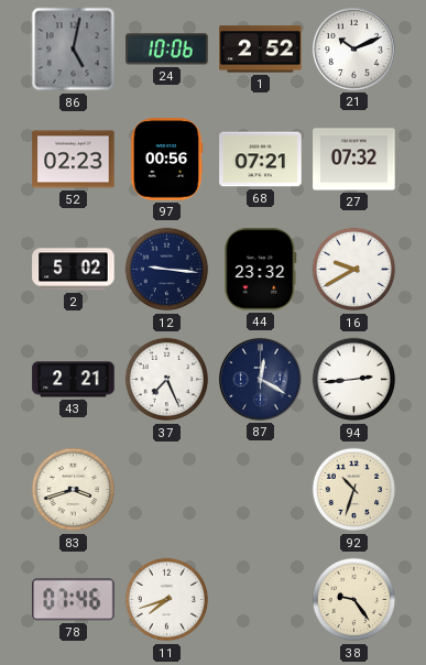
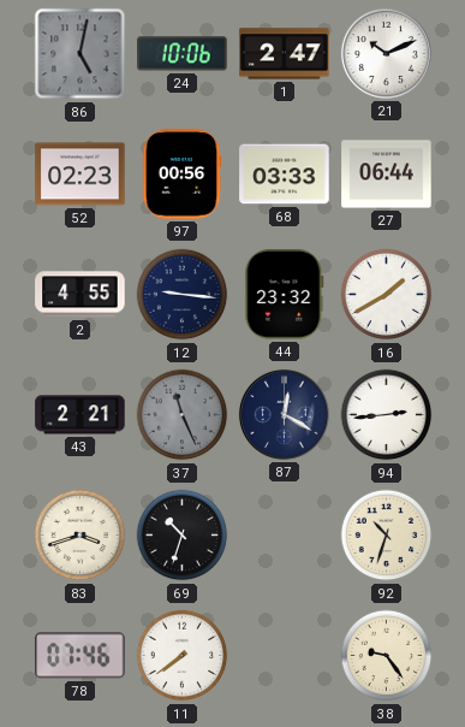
1: 2:52 -> 2:47 (285, 54)
68: 07:21 -> 03:33 (285, 175)
27: 07:32 -> 06:44 (387, 175)
2: 5:02 -> 4:55 (81, 295)
16: 9:40 -> 1:40 (387, 295)
37: 7:26 -> 11:26 (183, 415)
37 dial: white -> grey (183, 415)
69: none -> 10:33 (183, 536)
11: 7:42 -> 7:39 (183, 656)
